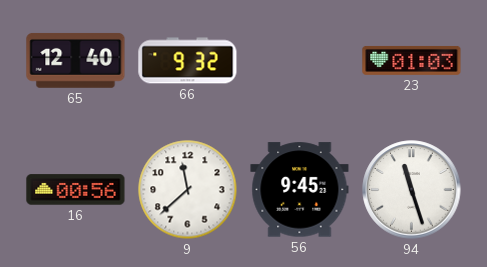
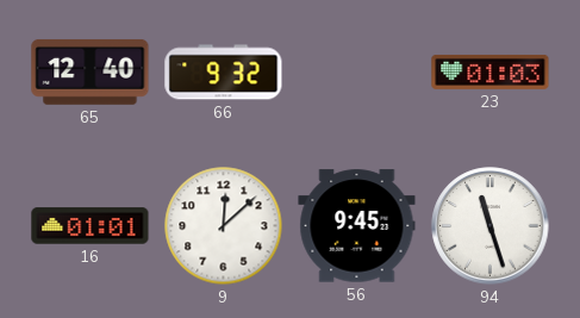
16: 00:56 -> 01:01 (91, 226)
9: 11:38 -> 12:08 (224, 226)
